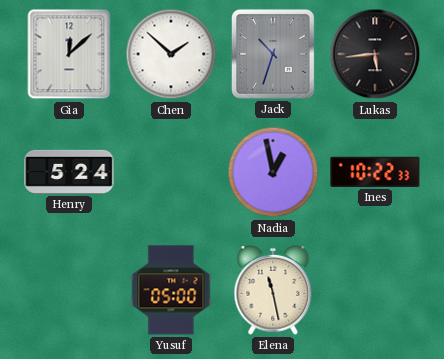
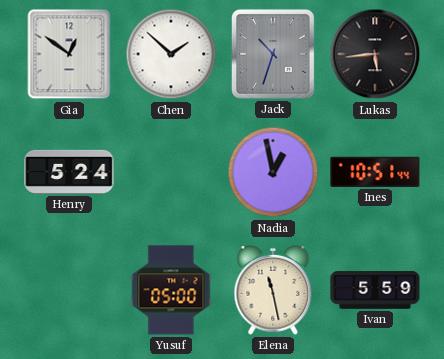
Gia: 12:08 -> 12:51 (69, 54)
Ines: 10:22 -> 10:51 (375, 172)
Ivan: none -> 5:59 (375, 290)
